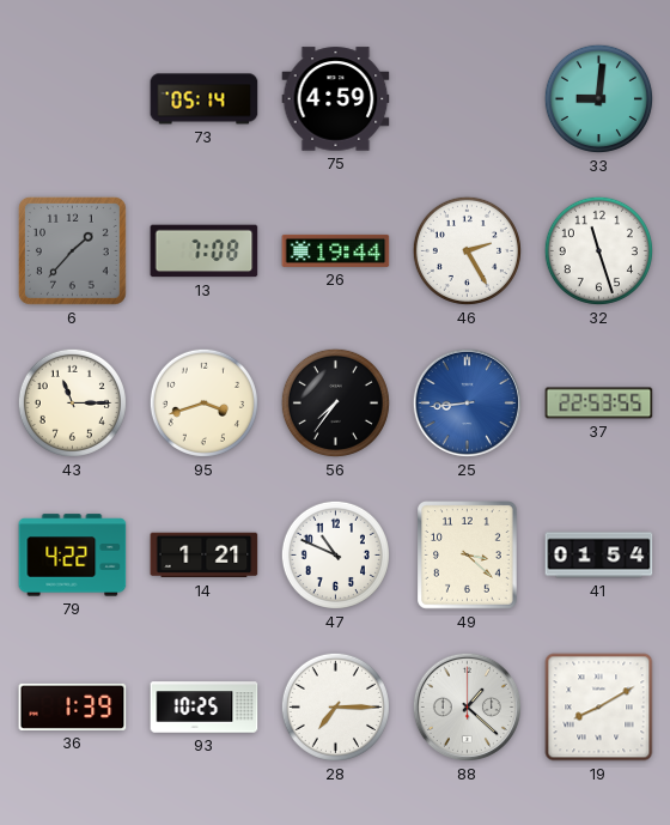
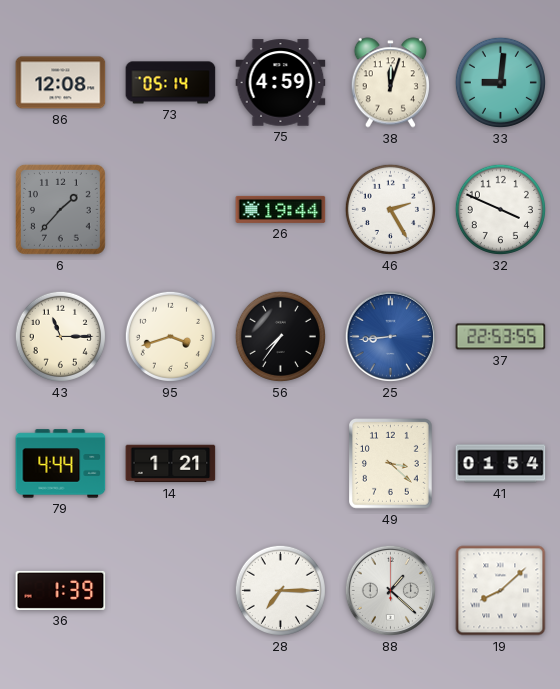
86: none -> 12:08 (61, 83)
38: none -> 12:03 (390, 83)
13: 7:08 -> none (205, 251)
32: 11:27 -> 3:49 (500, 209)
79: 4:22 -> 4:44 (61, 464)
47: 10:49 -> none (335, 554)
93: 10:25 -> none (205, 708)
19: 8:10 -> 8:08 (501, 591)
